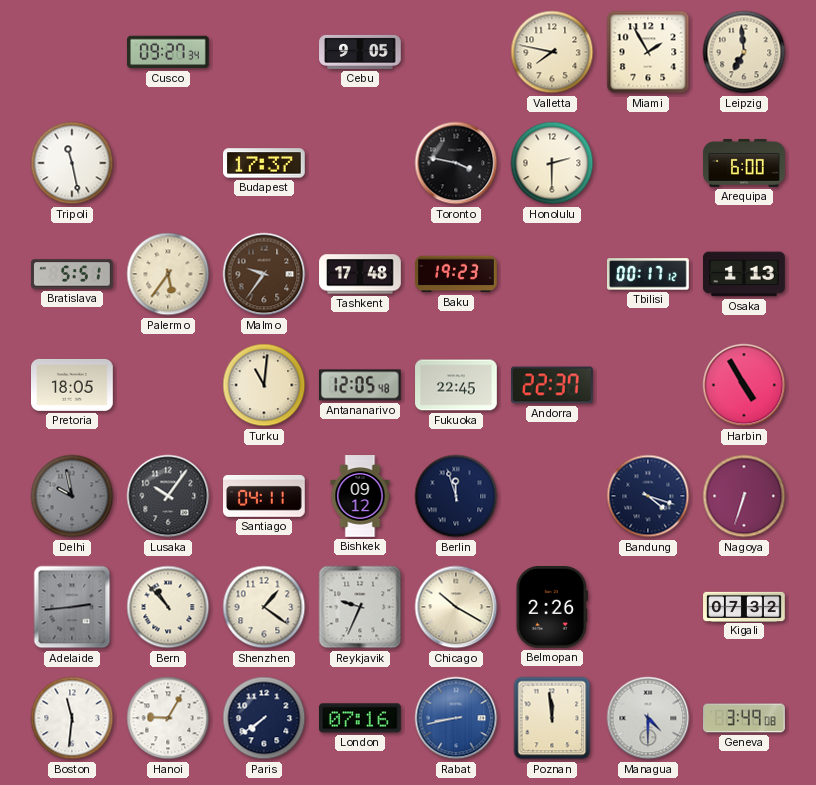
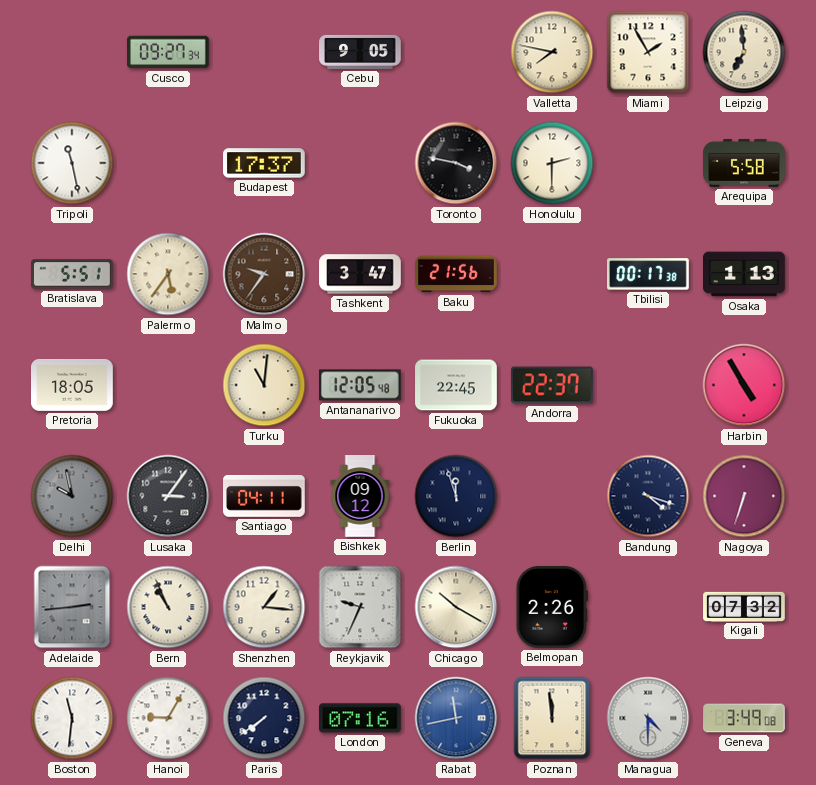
Arequipa: 6:00 -> 5:58 (744, 163)
Tashkent: 17:48 -> 3:47 (360, 274)
Baku: 19:23 -> 21:56 (456, 274)
Tbilisi: 00:17:12 -> 00:17:38 (649, 274)
Lusaka: 10:06 -> 3:06 (168, 496)
Bern: 10:53 -> 10:56 (168, 607)
Shenzhen: 1:21 -> 1:16 (264, 607)
Rabat: 8:43 -> 11:43 (456, 718)
